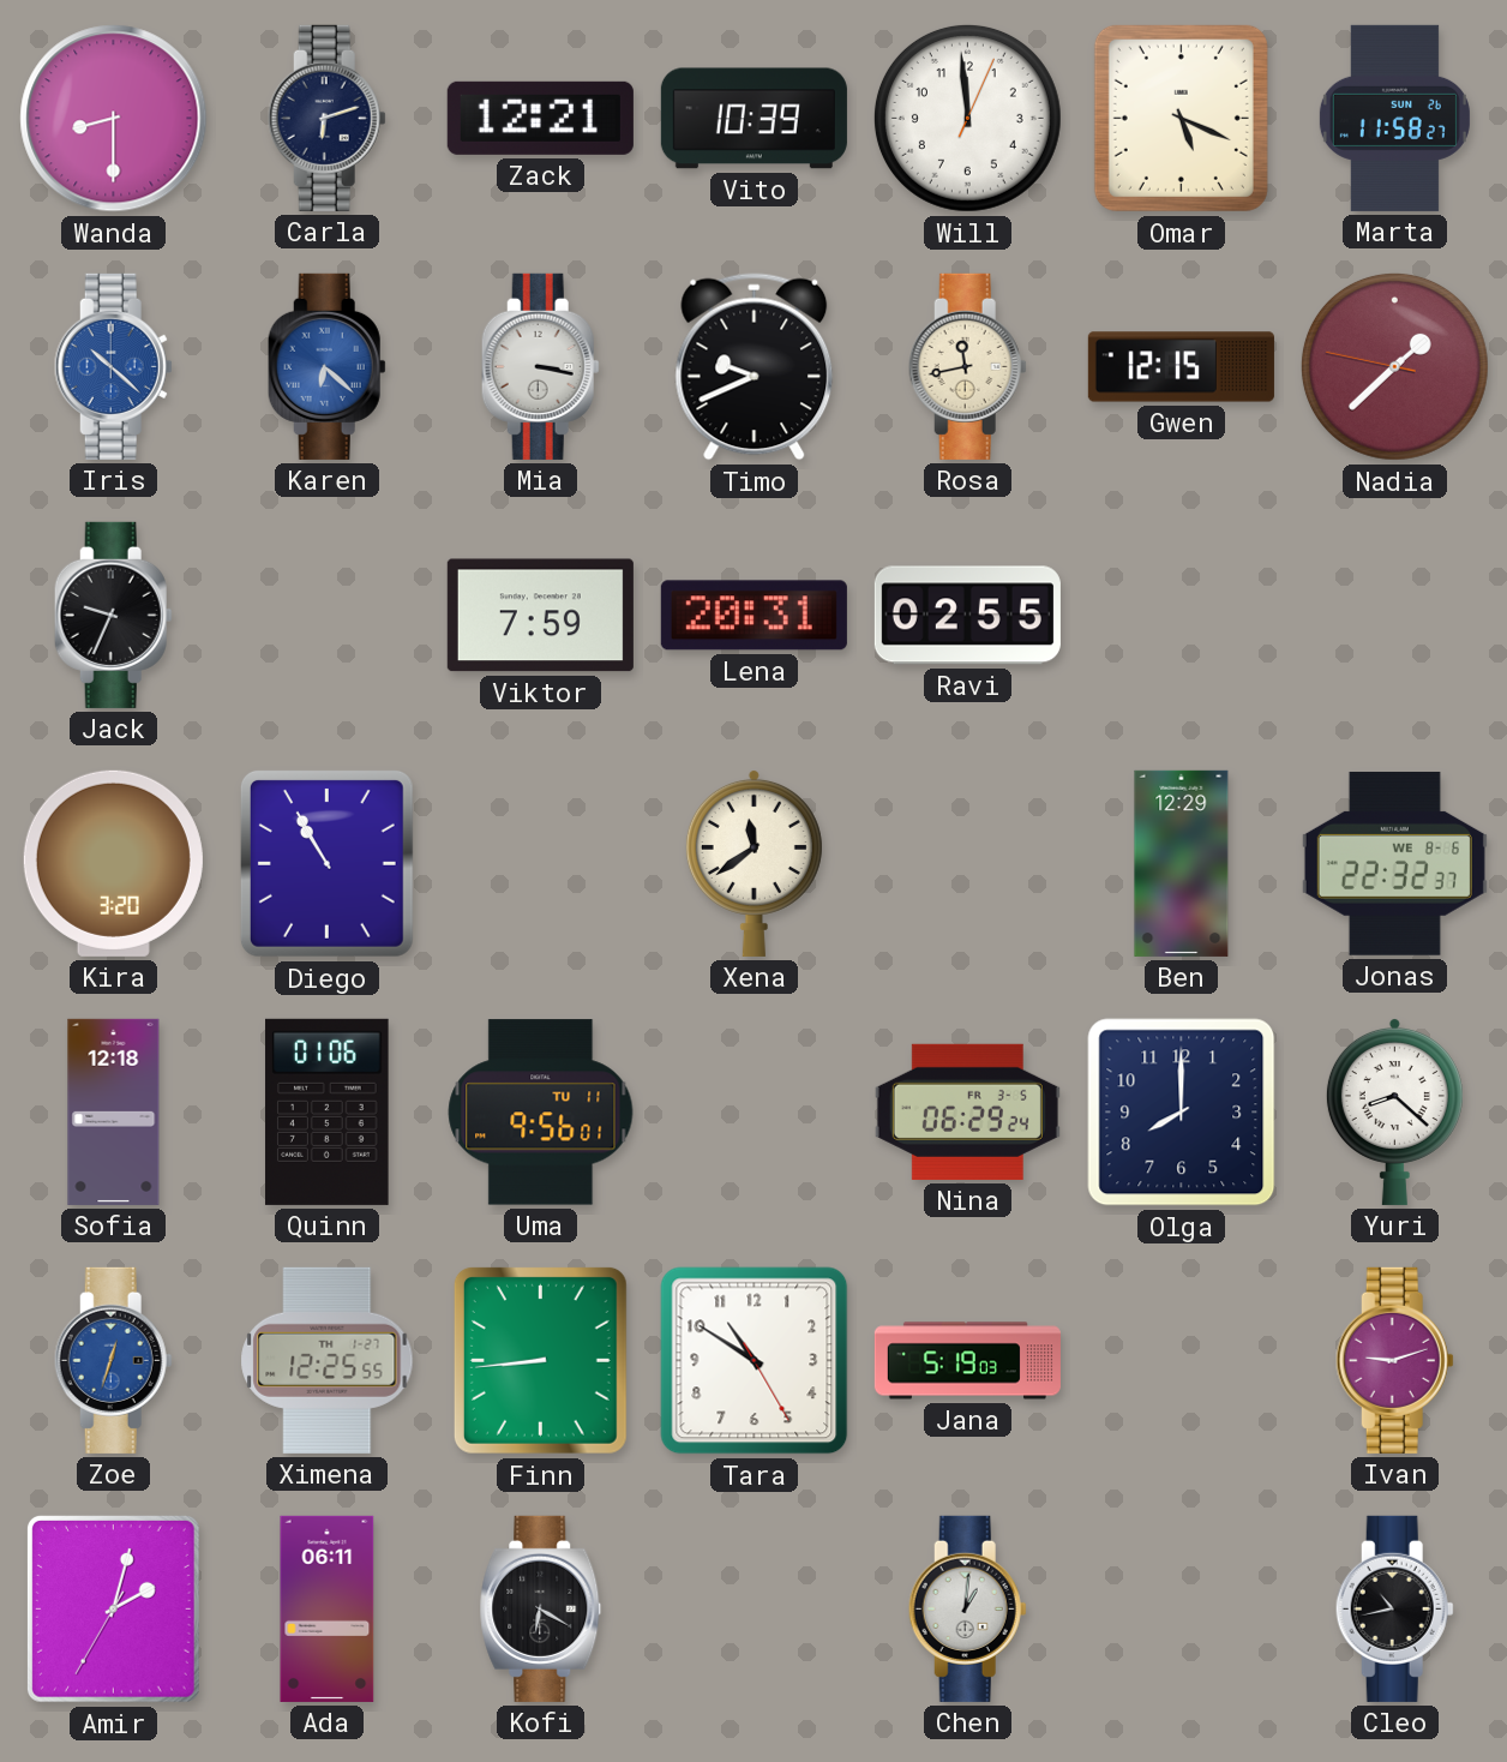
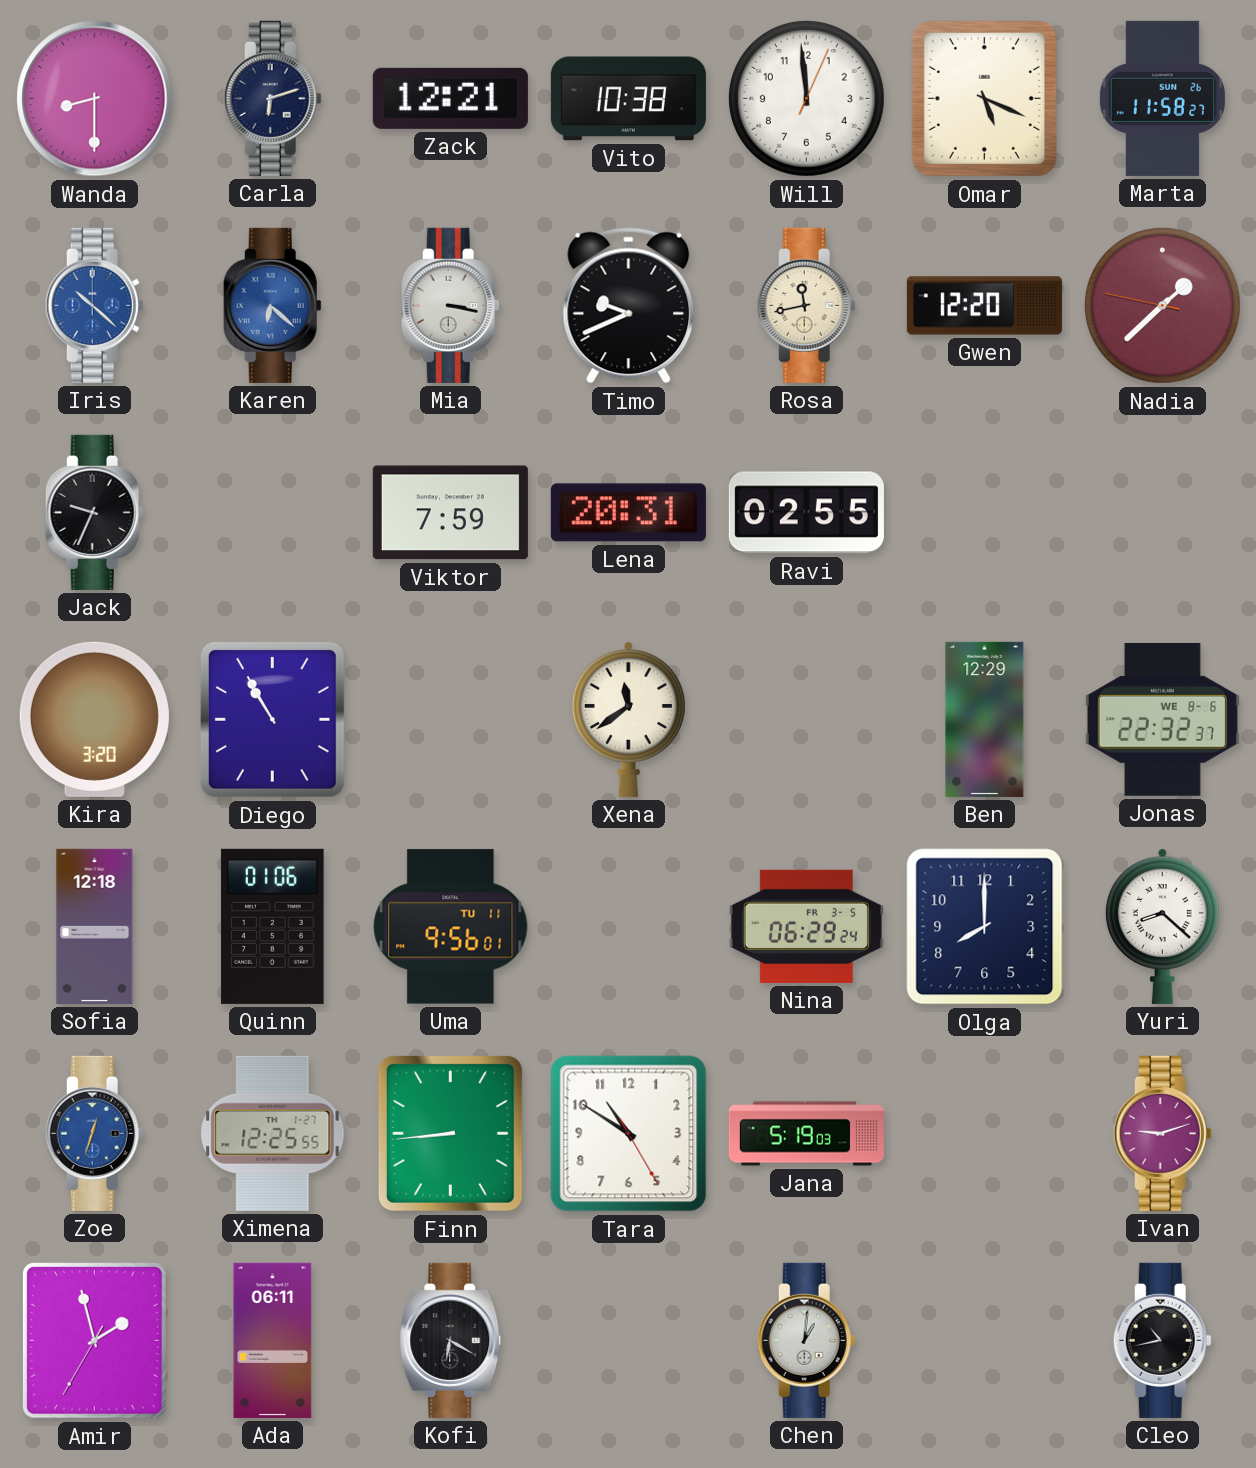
Vito: 10:39 -> 10:38 (628, 99)
Gwen: 12:15 -> 12:20 (984, 306)
Amir: 2:02 -> 1:57 (94, 1340)
